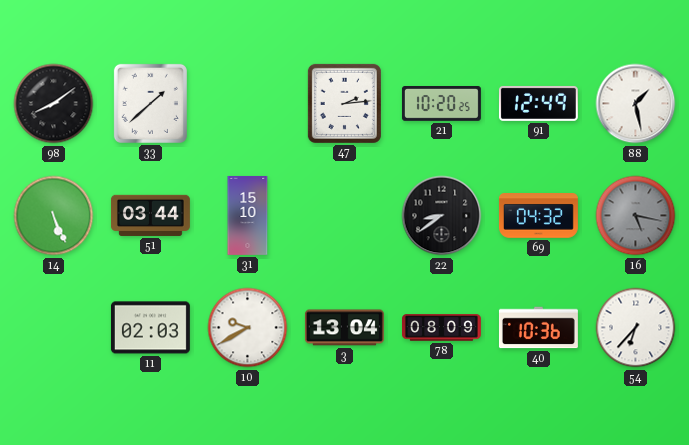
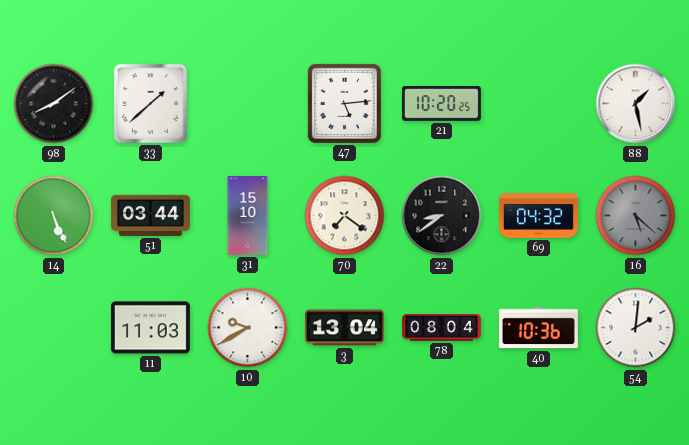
47: 2:14 -> 5:14 (344, 103)
91: 12:49 -> none (538, 103)
70: none -> 7:21 (345, 216)
16: 5:17 -> 5:22 (636, 216)
11: 02:03 -> 11:03 (150, 328)
78: 08:09 -> 08:04 (442, 328)
54: 6:37 -> 2:01 (636, 328)
